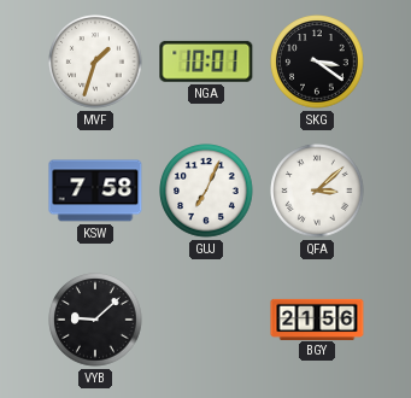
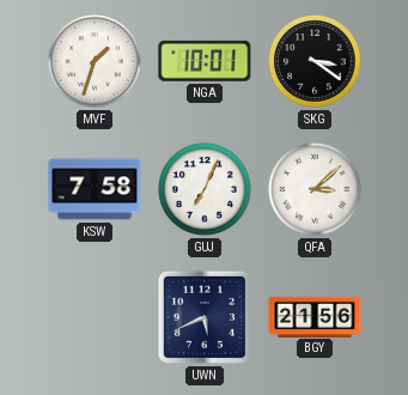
VYB: 9:08 -> none (95, 320)
UWN: none -> 5:41 (205, 317)
